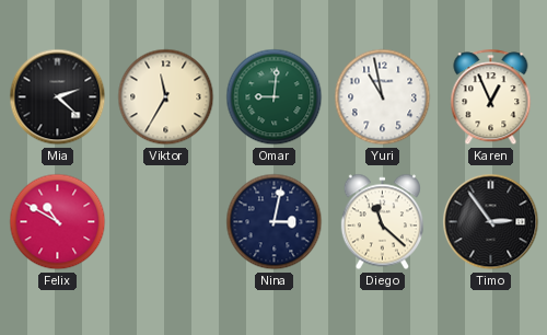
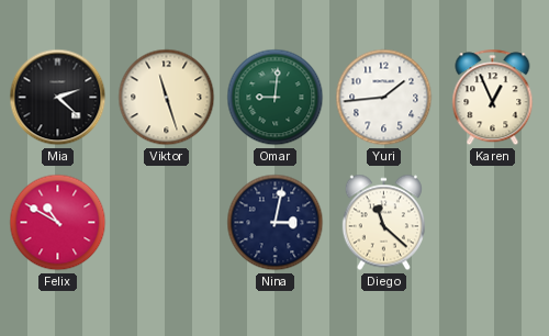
Viktor: 11:35 -> 11:27 (167, 98)
Yuri: 10:58 -> 1:44 (384, 98)
Timo: 2:54 -> none (491, 222)
